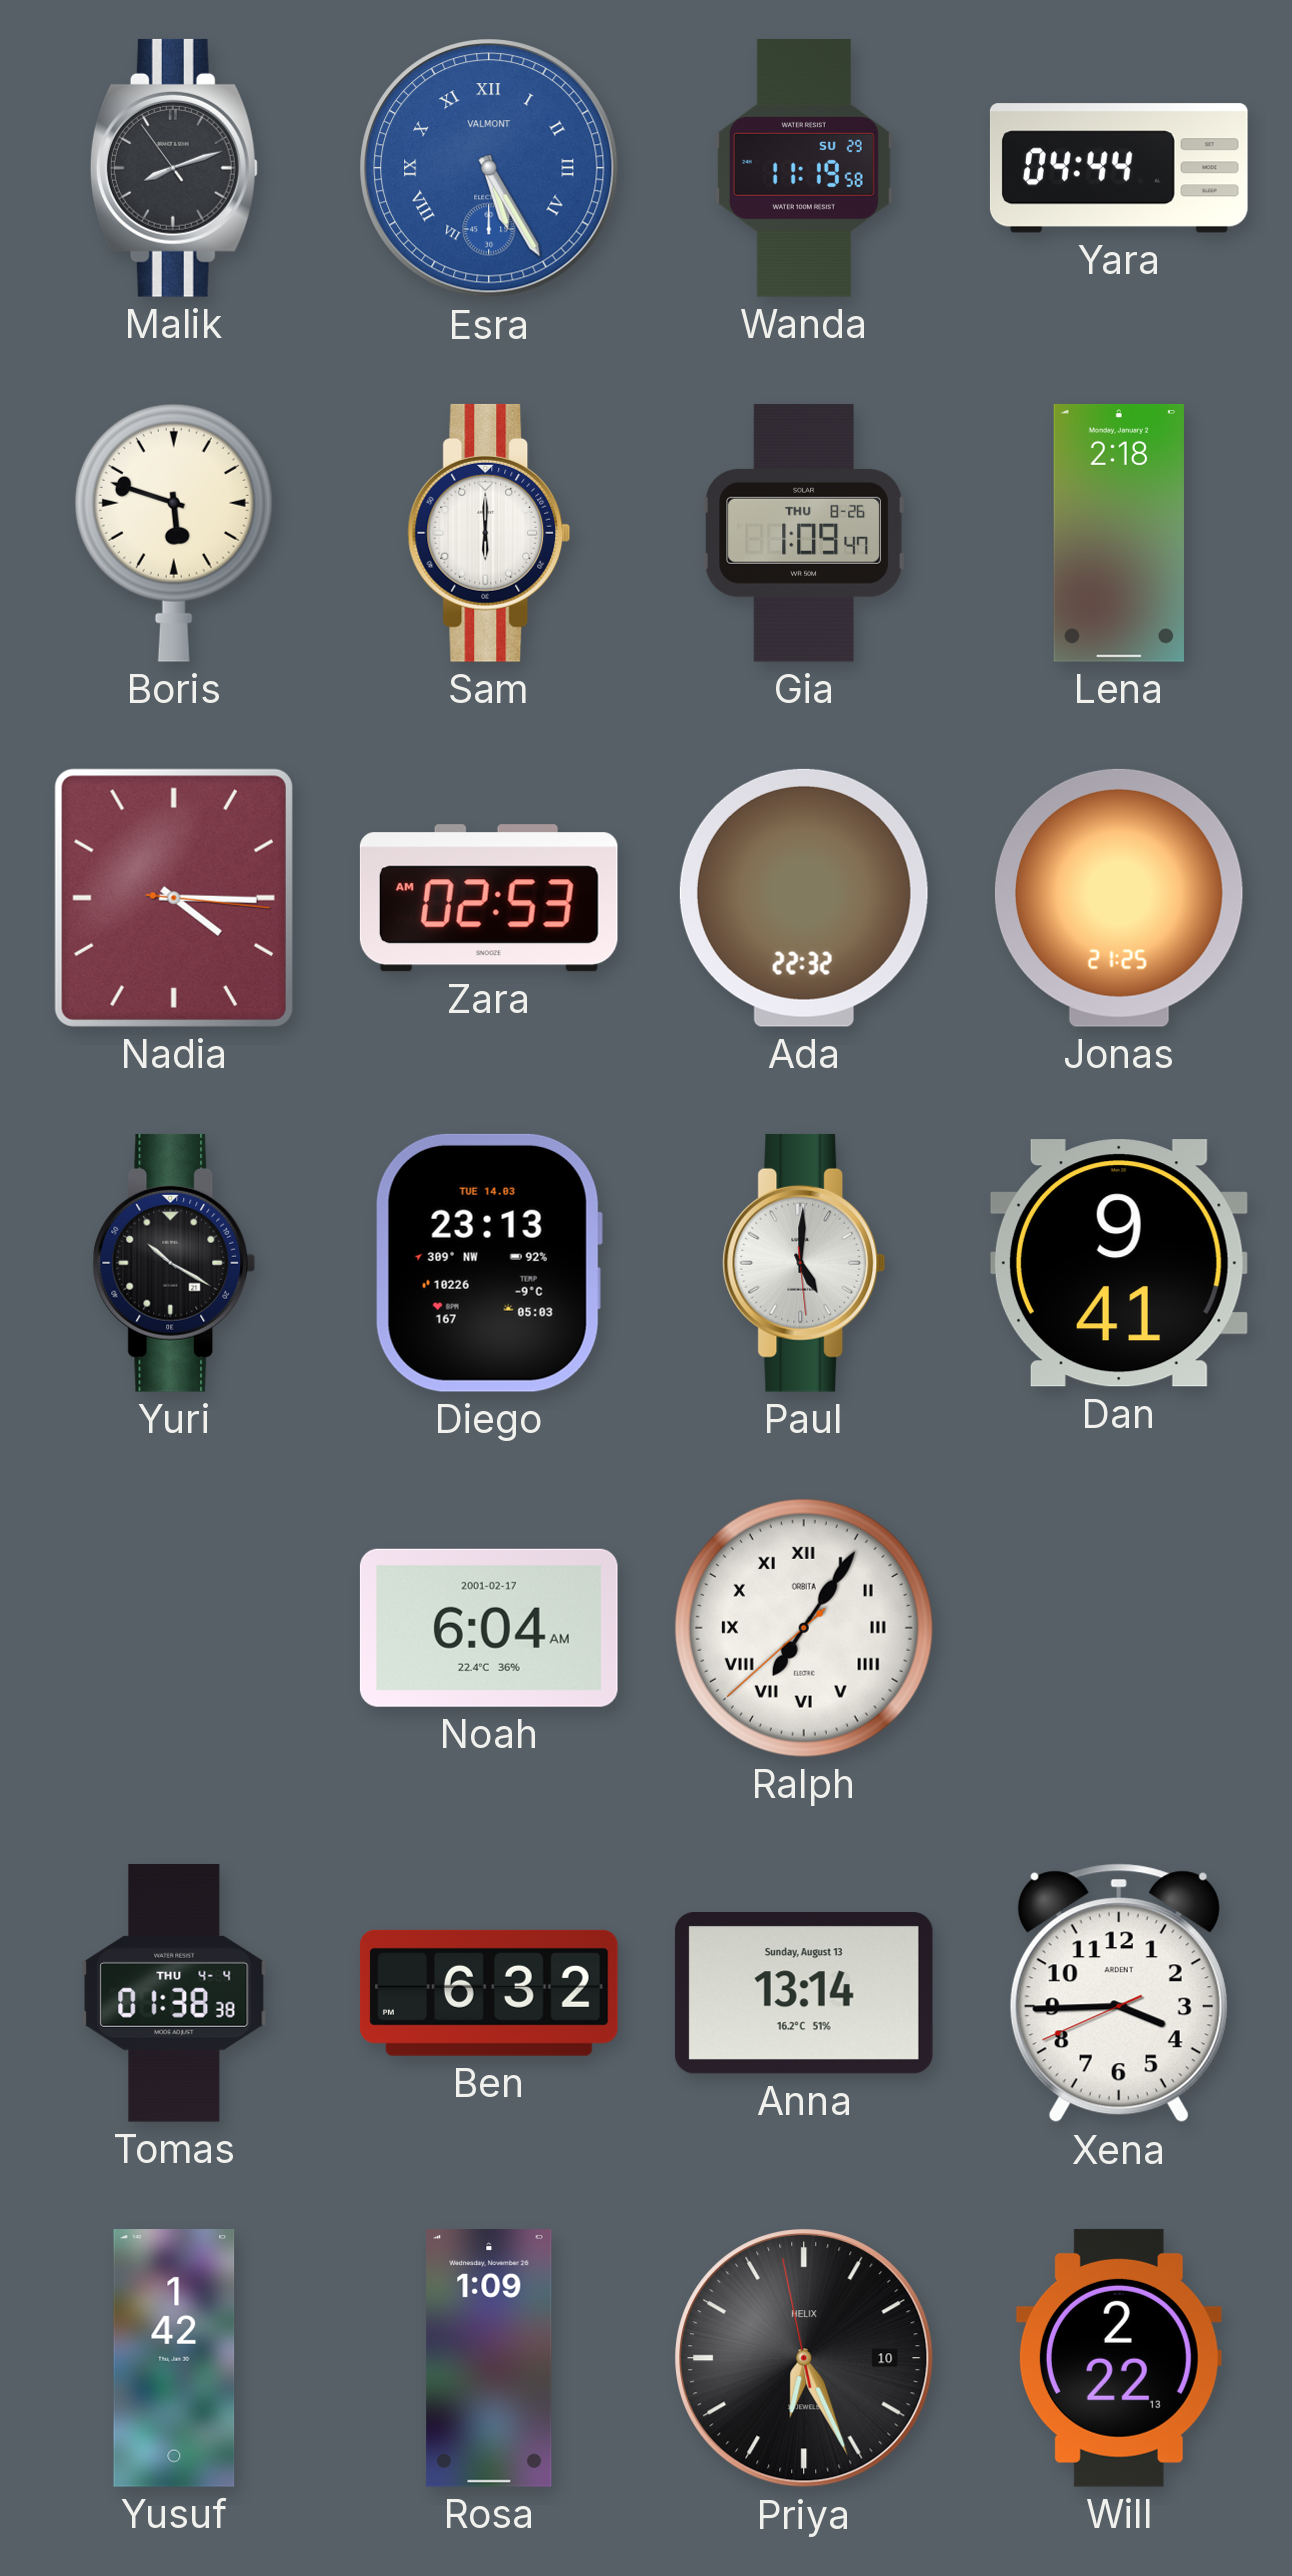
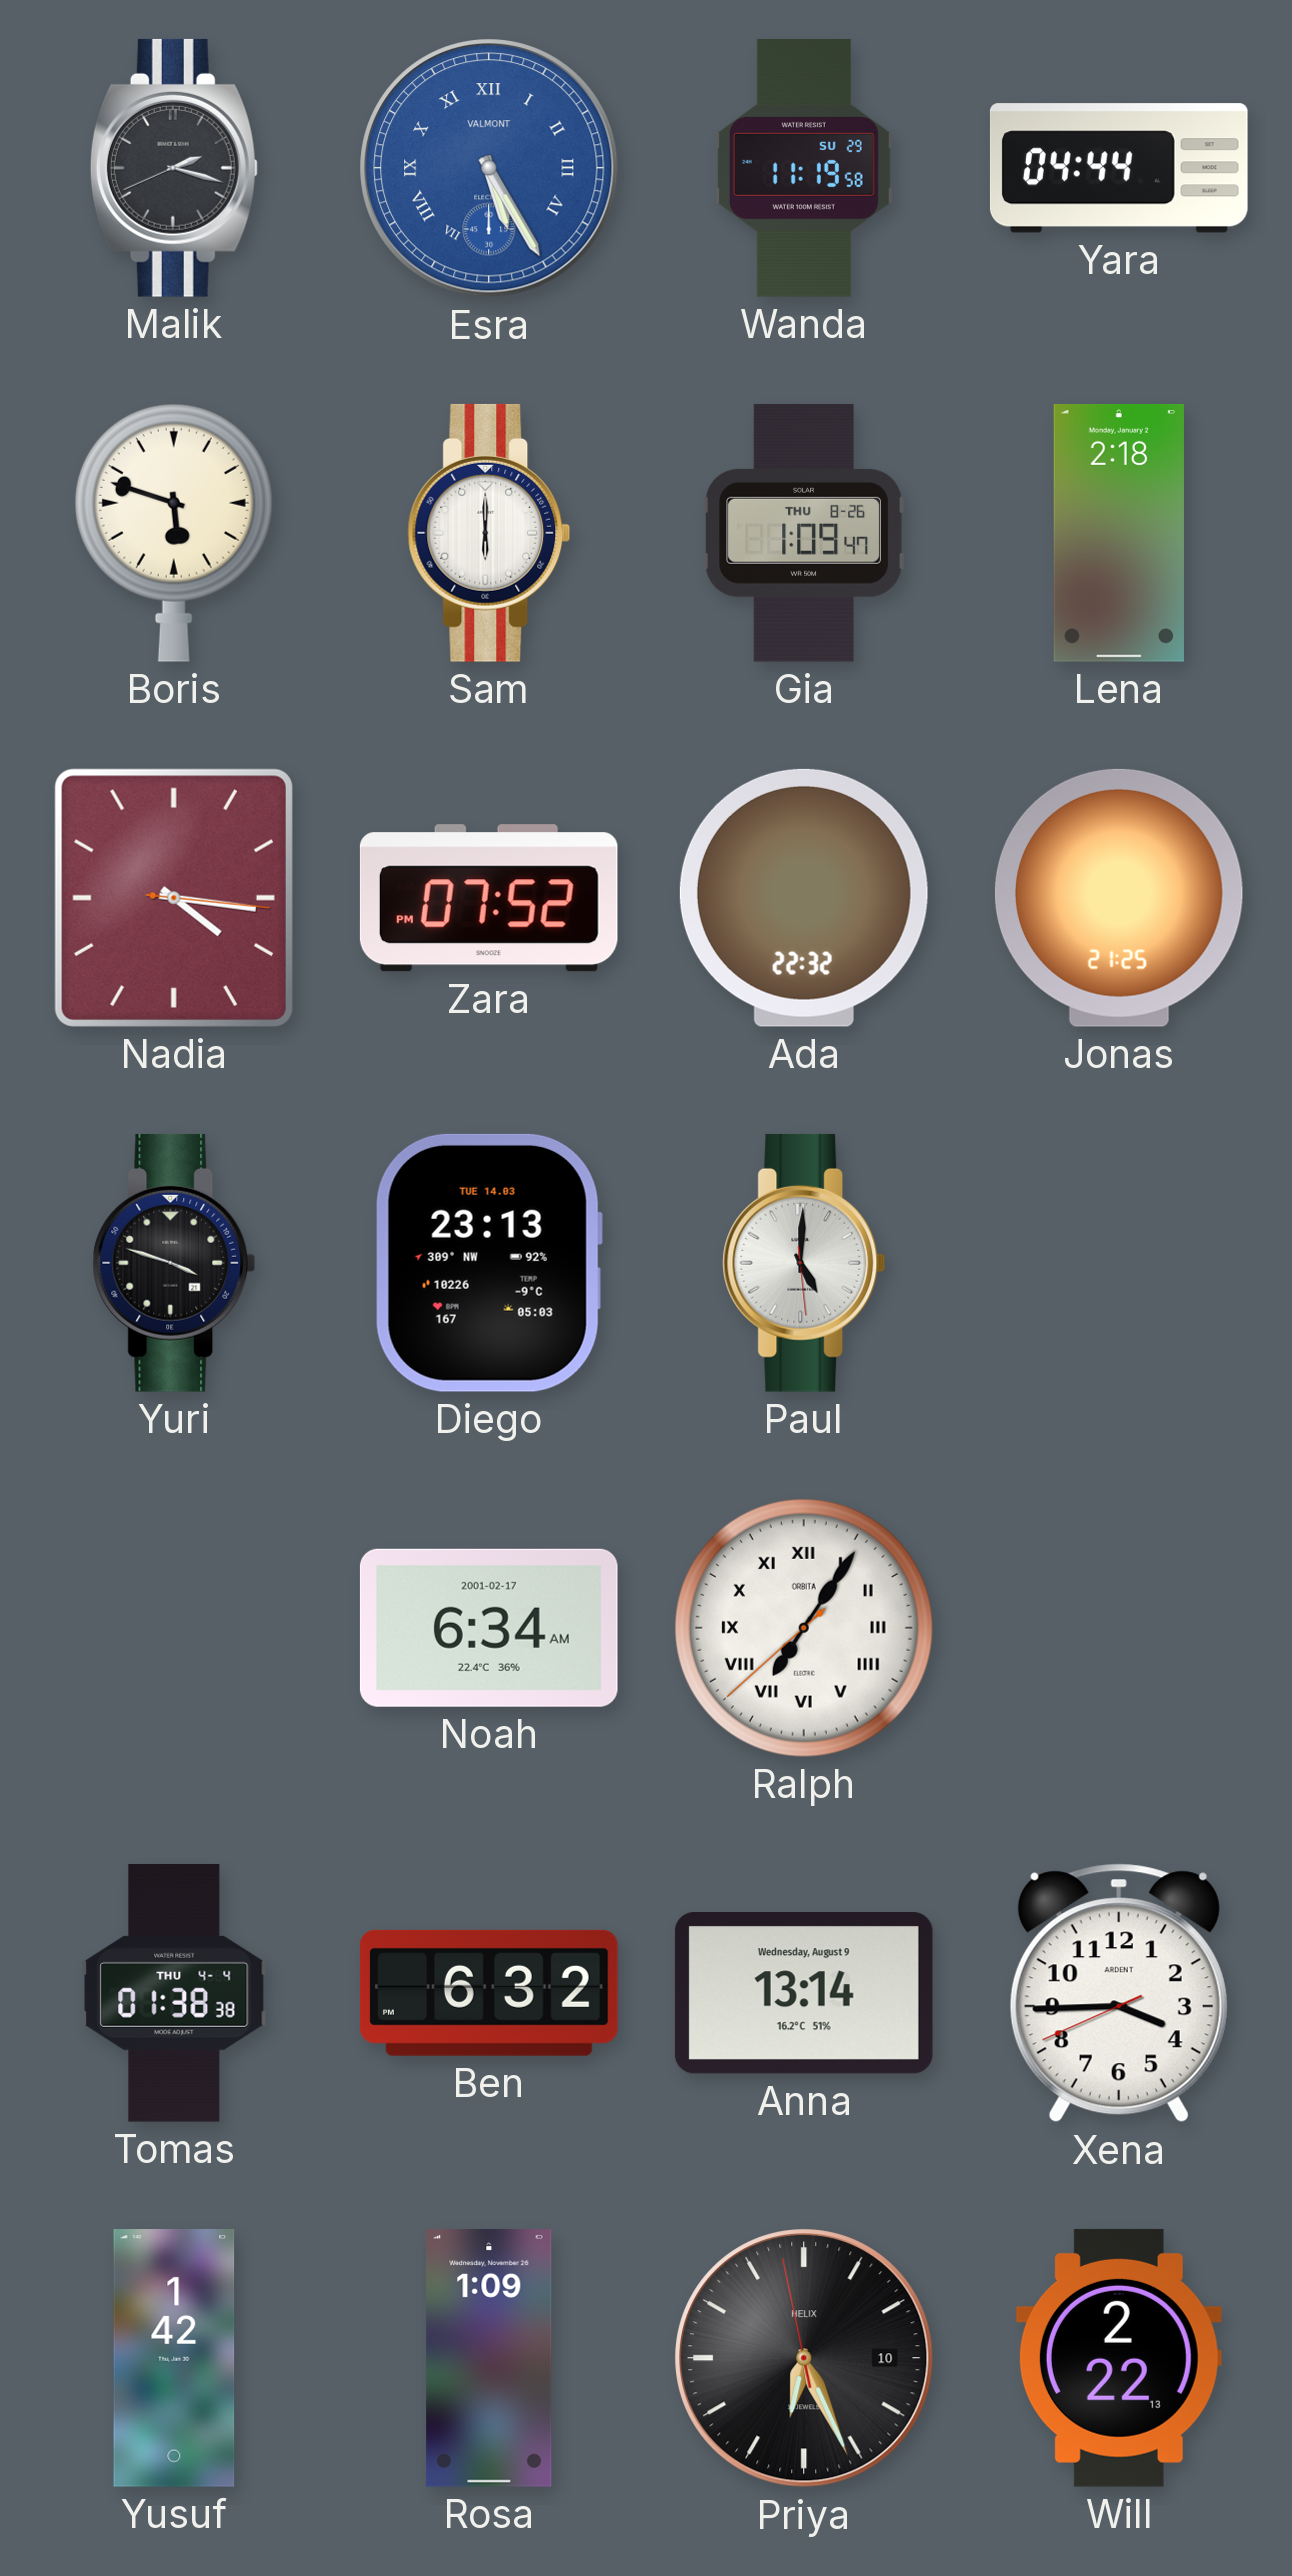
Malik: 8:11 -> 2:17 (174, 168)
Nadia: 4:15 -> 4:16 (174, 898)
Zara: 02:53 -> 07:52 (489, 898)
Yuri: 10:20 -> 3:48 (174, 1263)
Dan: 9:41 -> none (1119, 1263)
Noah: 6:04 -> 6:34 (489, 1628)
Anna date: Sunday, August 13 -> Wednesday, August 9 (804, 1993)
